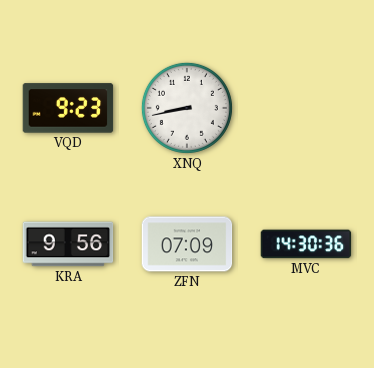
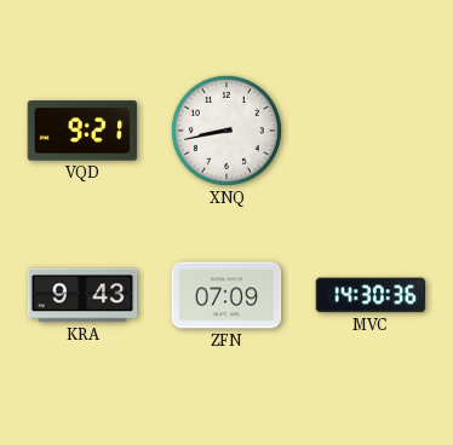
VQD: 9:23 -> 9:21 (82, 131)
KRA: 9:56 -> 9:43 (82, 295)
